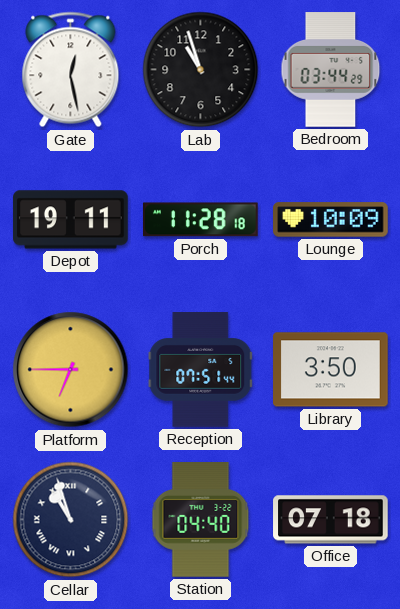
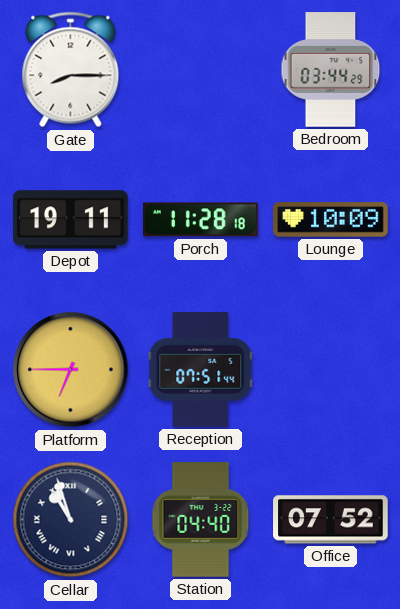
Gate: 12:28 -> 8:15 (71, 70)
Lab: 10:57 -> none (201, 70)
Library: 3:50 -> none (331, 370)
Office: 07:18 -> 07:52 (331, 520)
